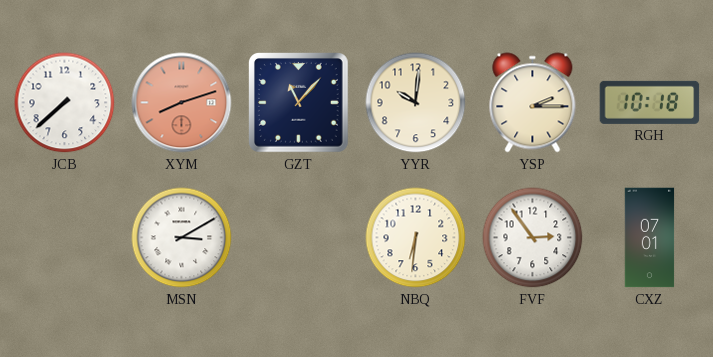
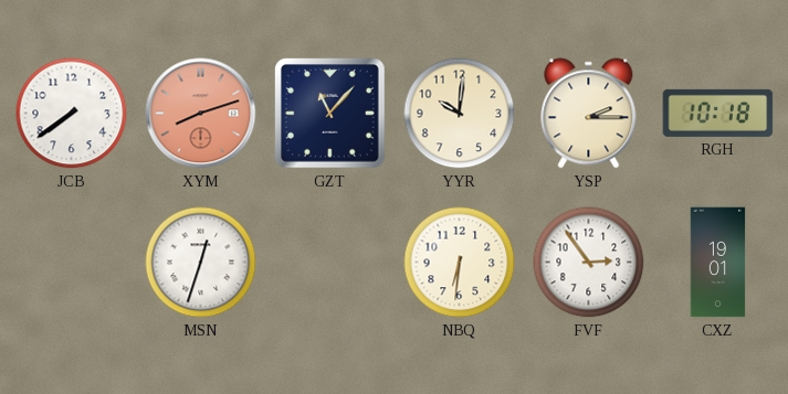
JCB: 7:38 -> 7:39 (72, 114)
MSN: 3:10 -> 12:33 (201, 263)
CXZ: 07:01 -> 19:01 (718, 263)
